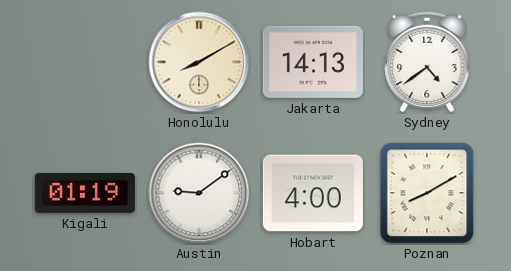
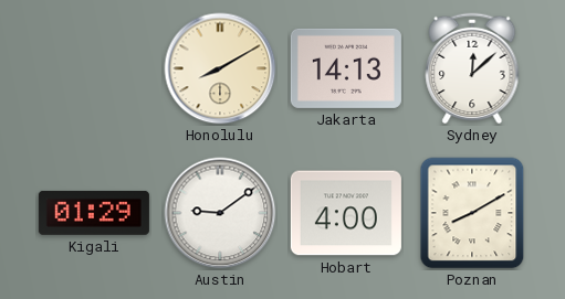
Sydney: 4:39 -> 12:08 (472, 68)
Kigali: 01:19 -> 01:29 (94, 213)
